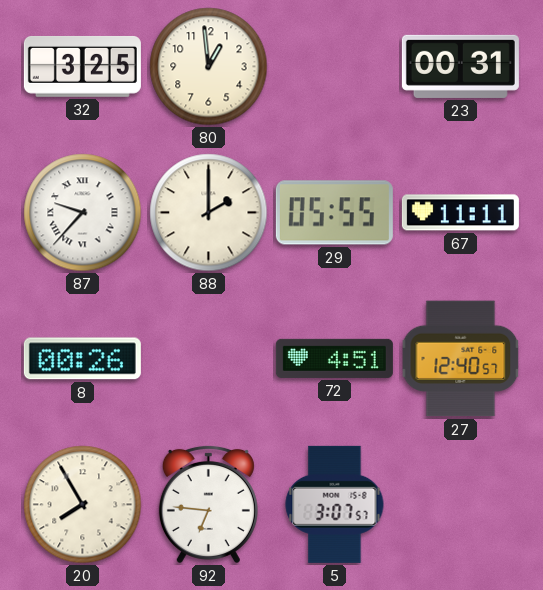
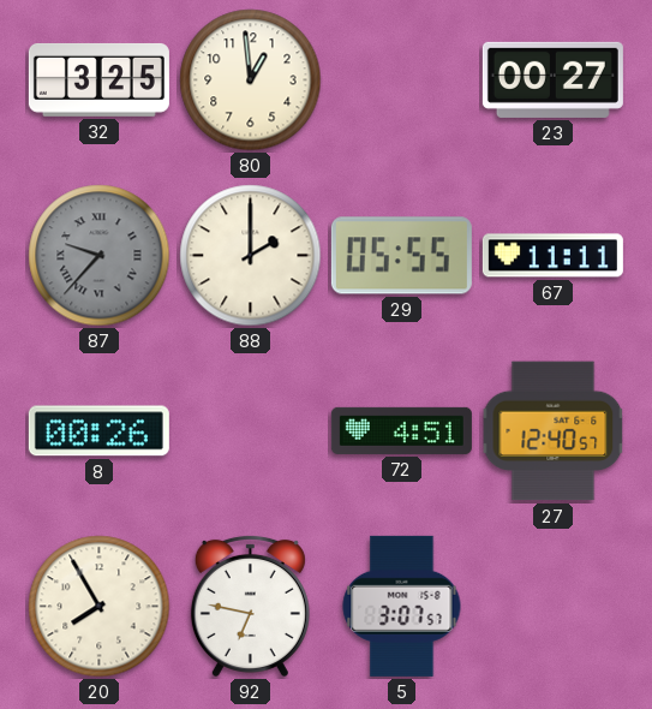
23: 00:31 -> 00:27 (552, 79)
87 dial: white -> grey (100, 256)
92: 6:46 -> 6:47 (250, 606)
